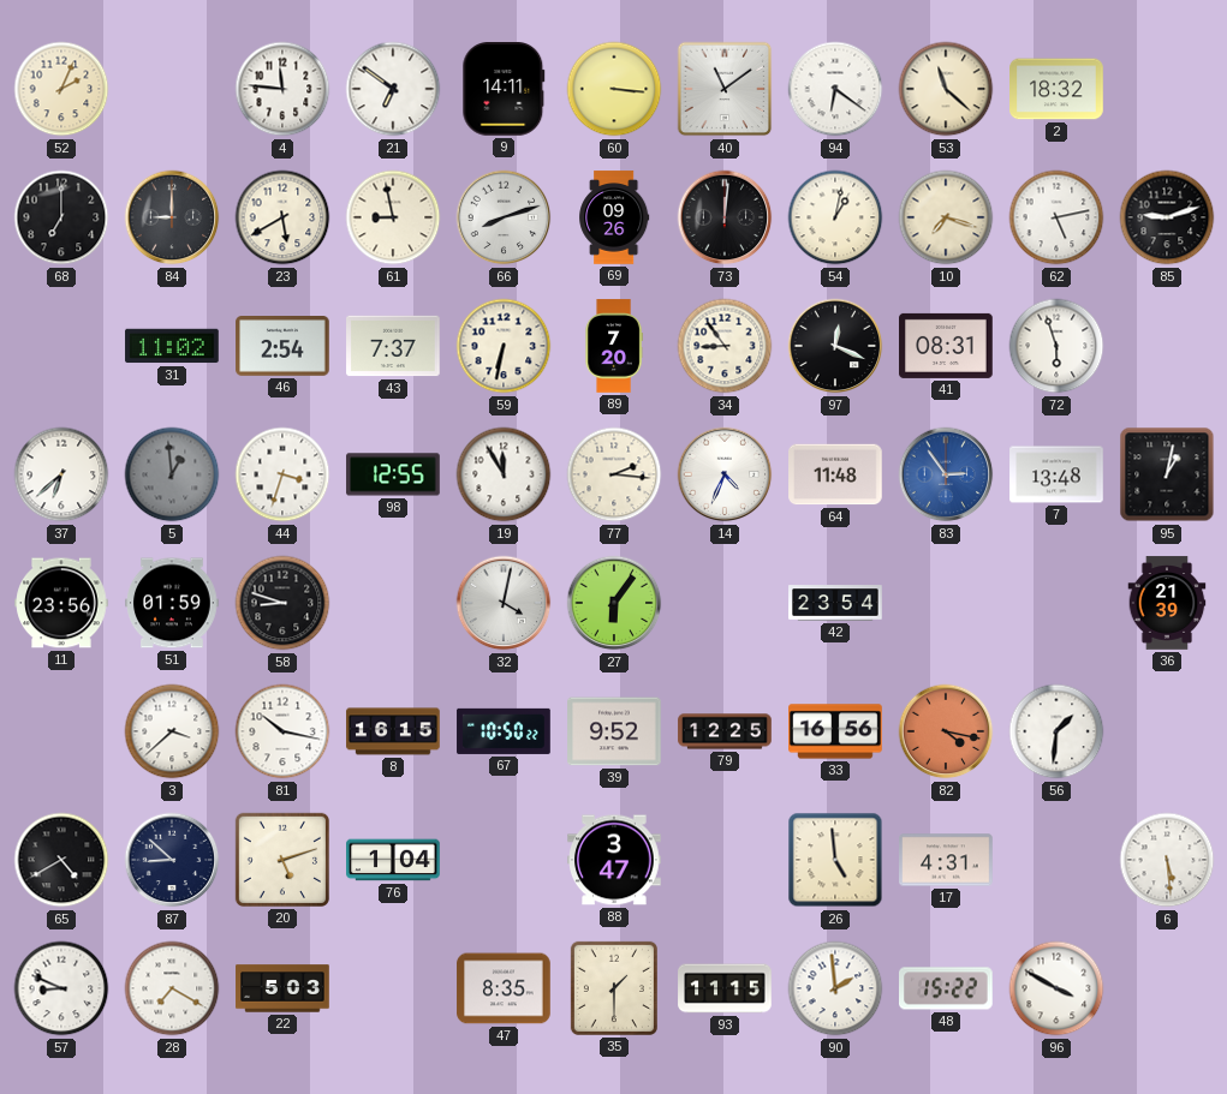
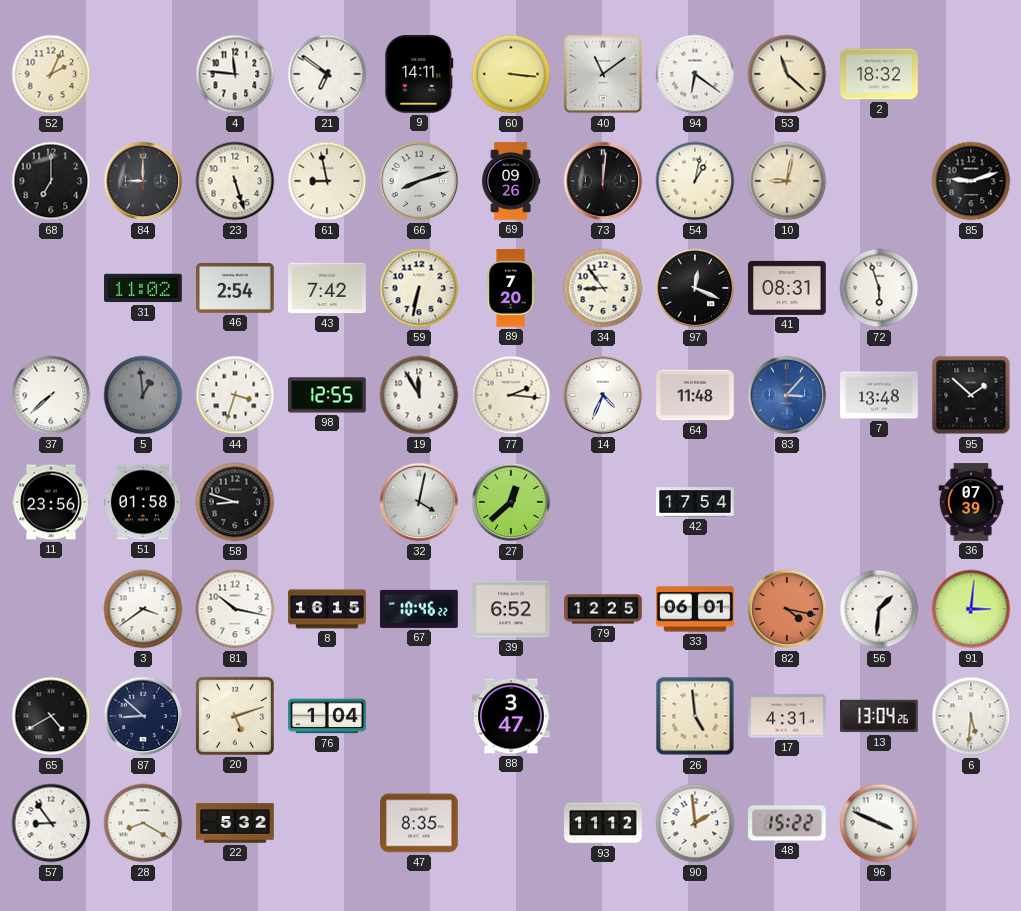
23: 5:40 -> 5:27 (235, 181)
10: 7:18 -> 9:02 (787, 181)
62: 5:13 -> none (1056, 217)
43: 7:37 -> 7:42 (327, 288)
37: 6:38 -> 7:38 (51, 395)
83: 2:54 -> 3:07 (787, 395)
95: 1:02 -> 1:52 (971, 395)
51: 01:59 -> 01:58 (143, 502)
27: 6:06 -> 12:38 (511, 502)
42: 23:54 -> 17:54 (695, 502)
36: 21:39 -> 07:39 (971, 502)
3: 3:38 -> 3:39 (143, 609)
67: 10:50 -> 10:46 (419, 609)
39: 9:52 -> 6:52 (511, 609)
33: 16:56 -> 06:01 (695, 609)
91: none -> 3:01 (971, 609)
13: none -> 13:04 (880, 716)
6: 5:29 -> 5:31 (971, 716)
57: 8:49 -> 8:54 (51, 823)
28: 7:20 -> 8:20 (143, 823)
22: 5:03 -> 5:32 (235, 823)
35: 1:30 -> none (614, 988)
93: 11:15 -> 11:12 (603, 823)
96: 3:50 -> 3:49 (879, 823)
